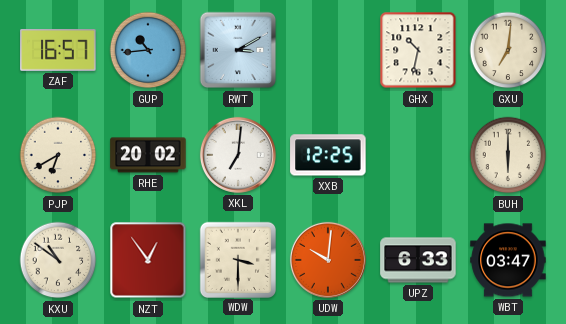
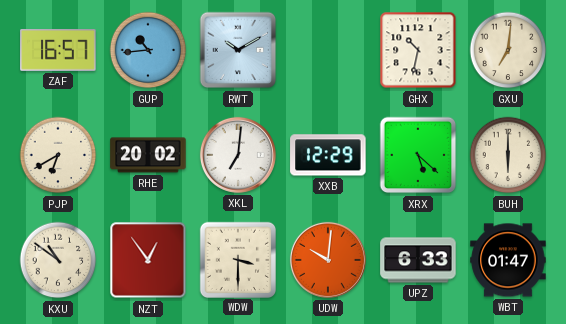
RWT: 3:10 -> 10:10 (238, 50)
XXB: 12:25 -> 12:29 (328, 155)
XRX: none -> 5:22 (418, 155)
WBT: 03:47 -> 01:47 (508, 260)
